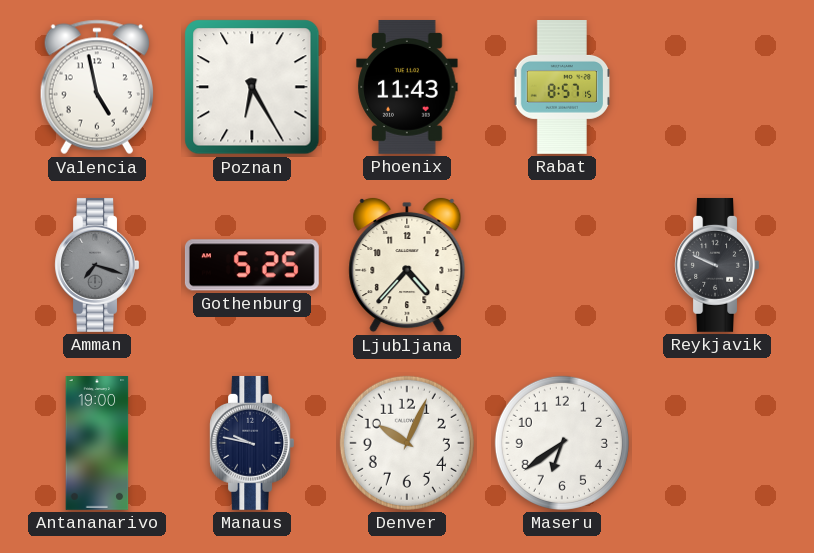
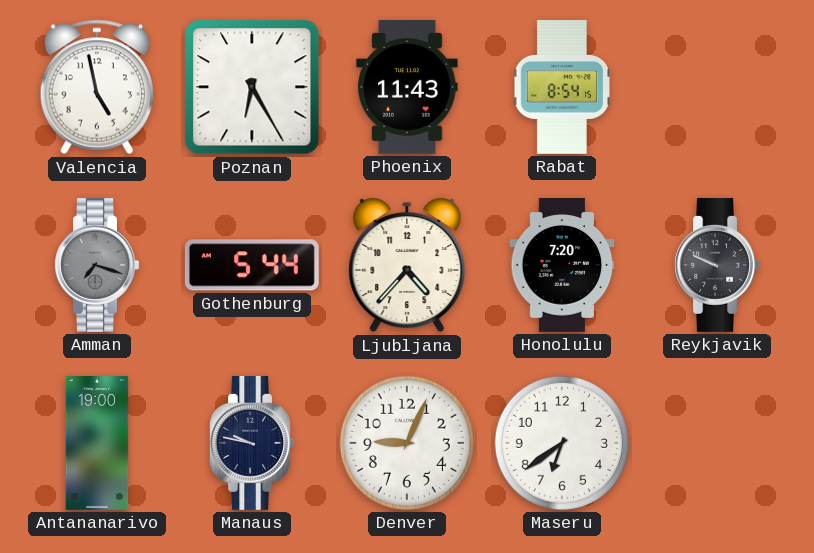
Rabat: 8:57 -> 8:54 (561, 88)
Gothenburg: 5:25 -> 5:44 (252, 265)
Honolulu: none -> 7:20 (562, 266)
Denver: 10:04 -> 9:04 (407, 443)
